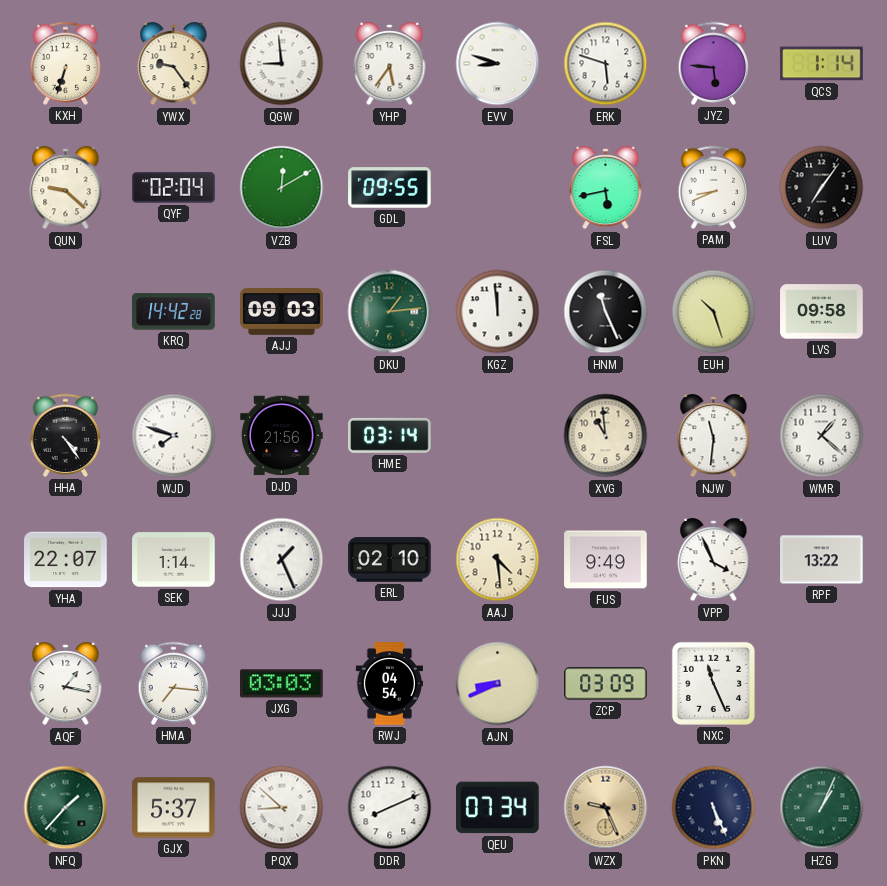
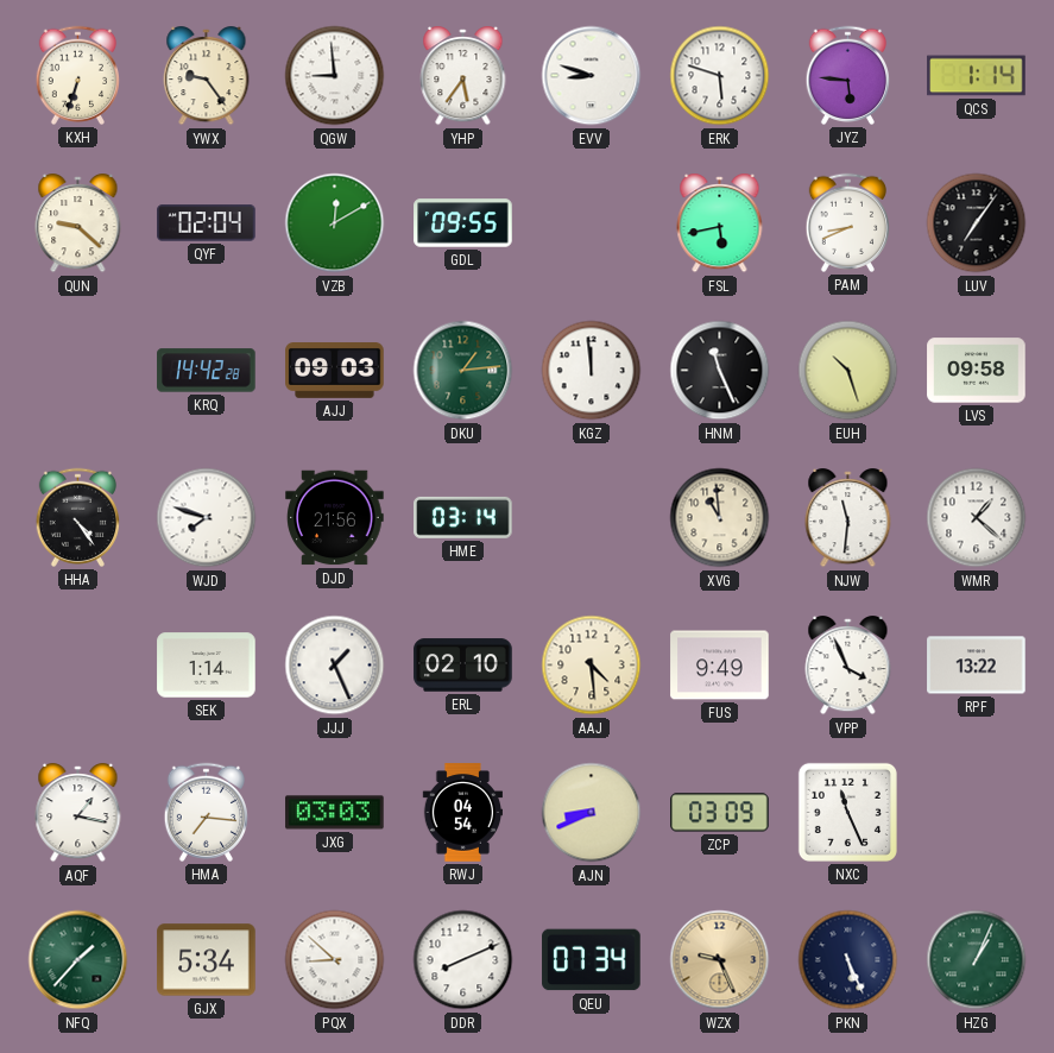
YHA: 22:07 -> none (66, 560)
GJX: 5:37 -> 5:34 (207, 960)
